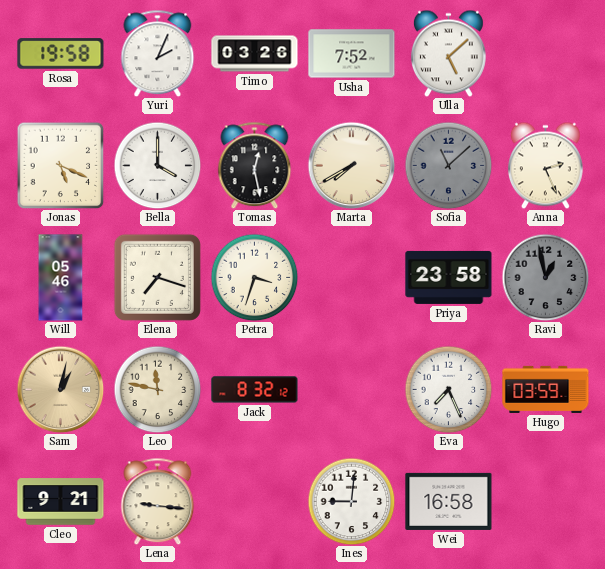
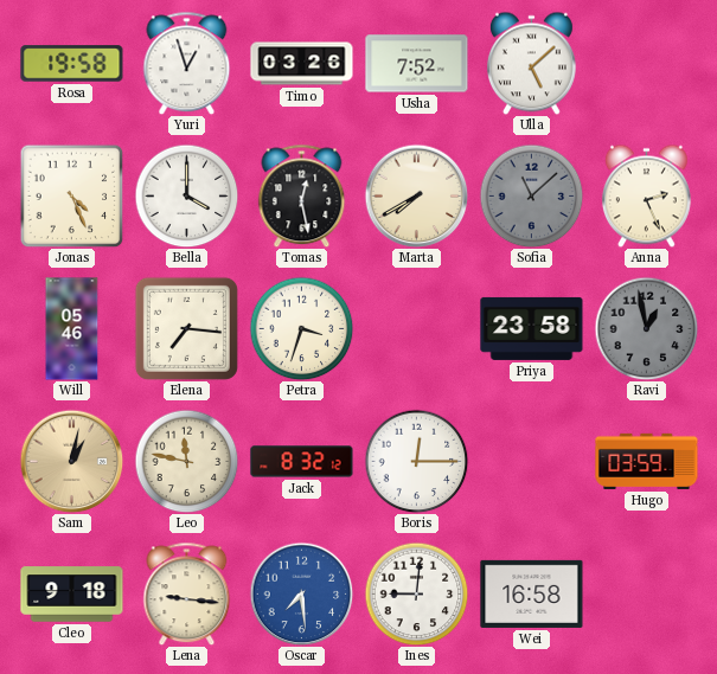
Yuri: 2:04 -> 12:57 (187, 63)
Jonas: 5:19 -> 4:26 (71, 195)
Elena: 7:18 -> 7:16 (186, 328)
Boris: none -> 12:15 (416, 461)
Eva: 7:26 -> none (448, 389)
Cleo: 9:21 -> 9:18 (72, 595)
Oscar: none -> 7:29 (301, 593)
